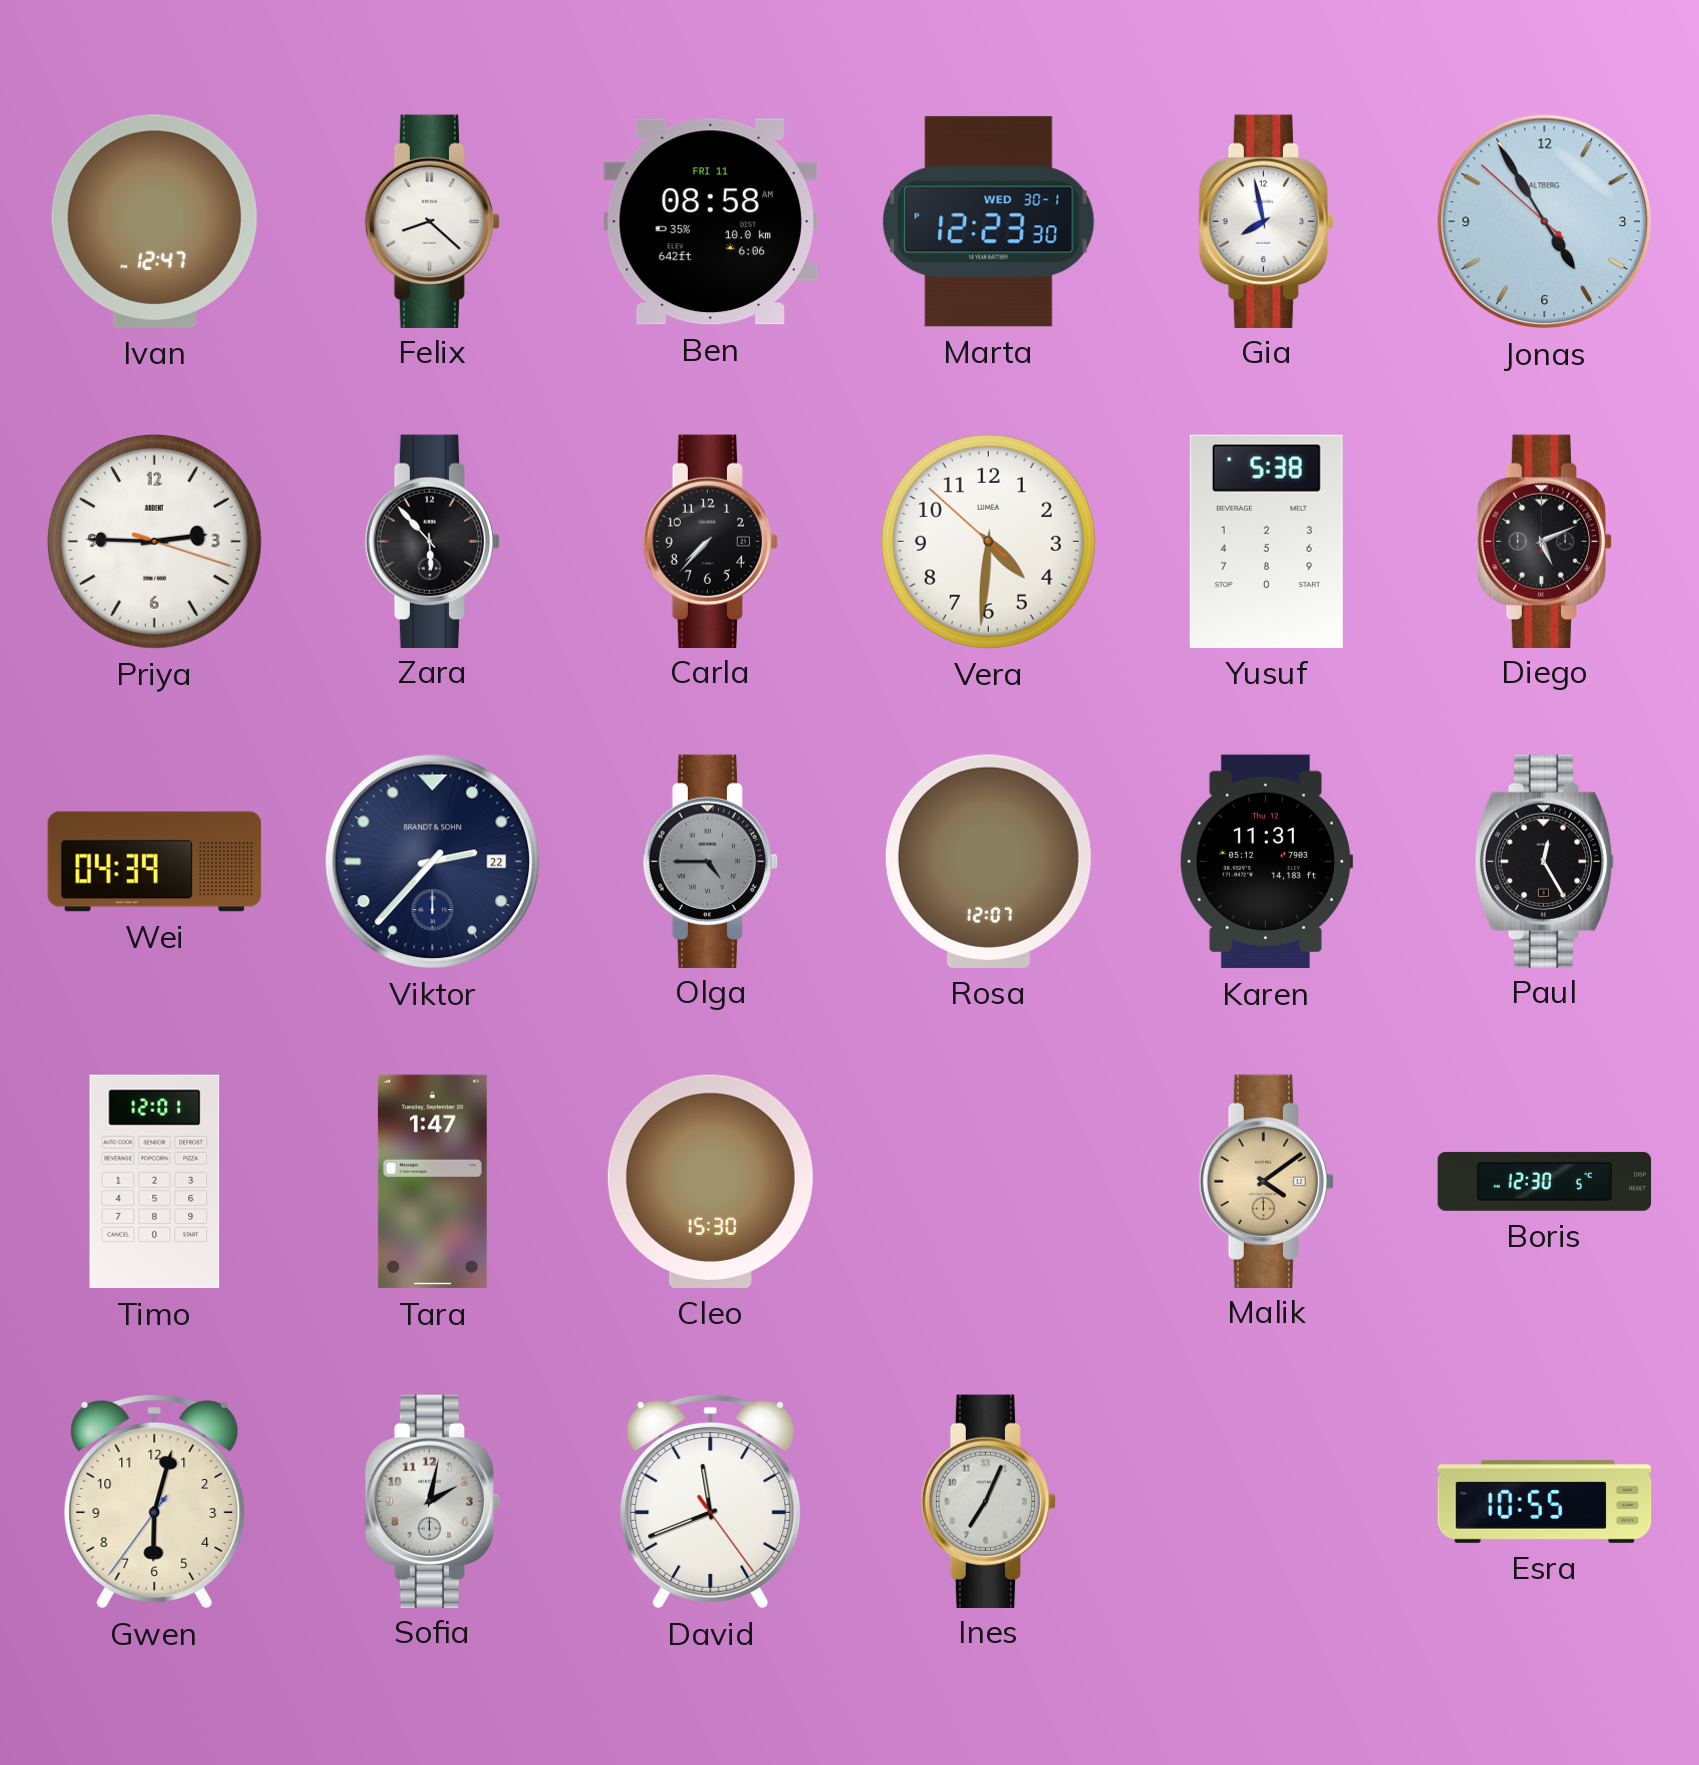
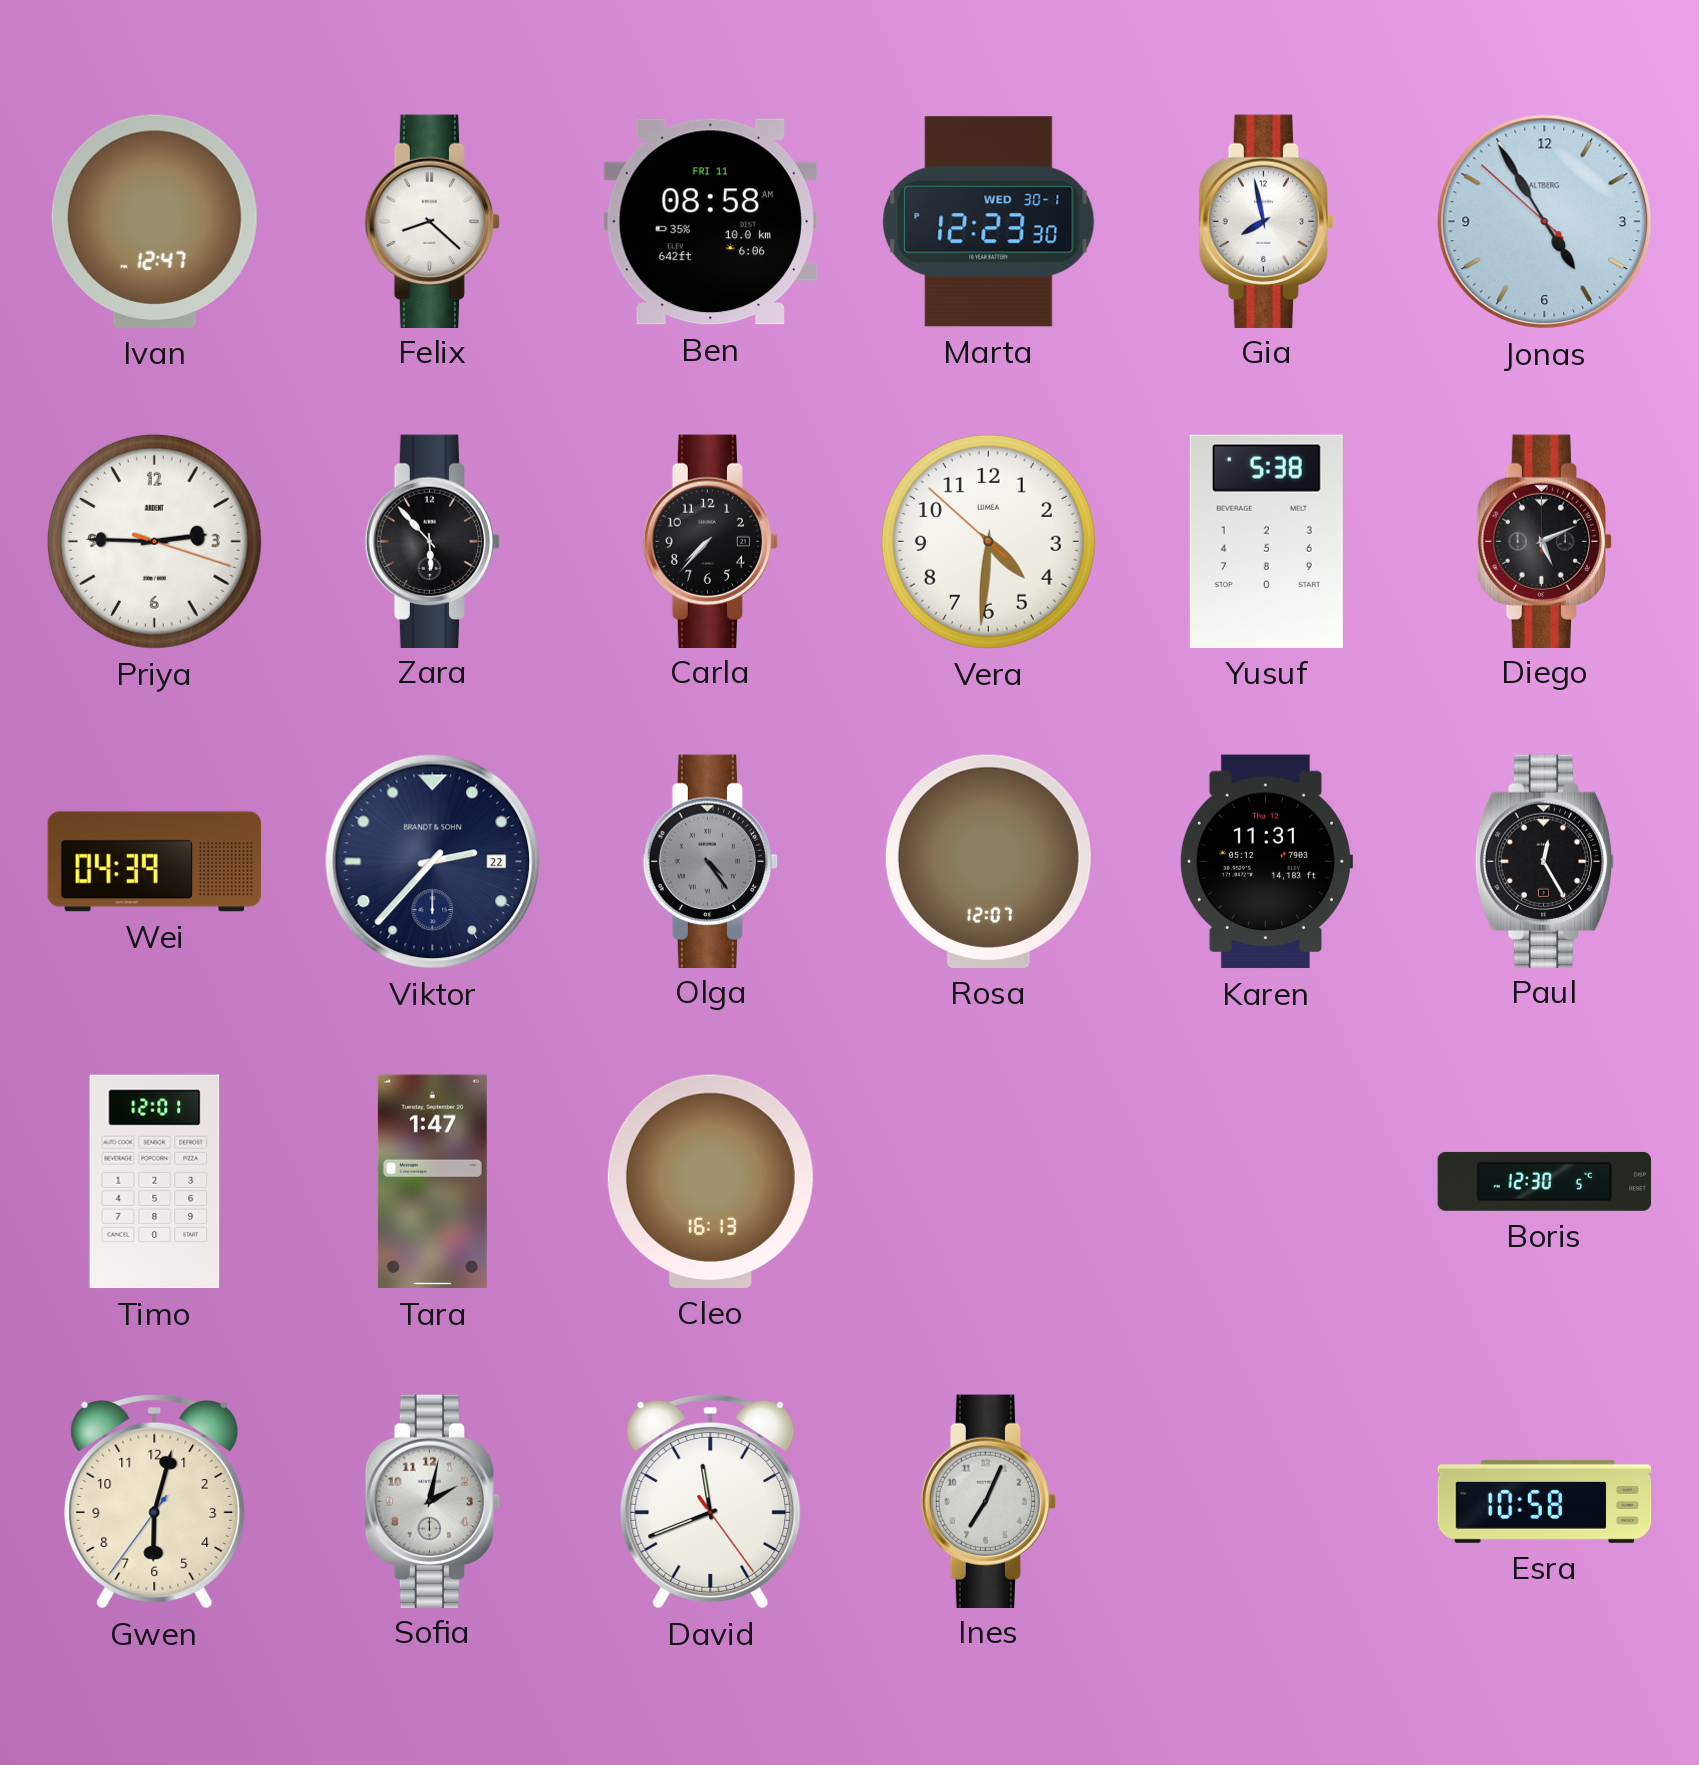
Olga: 4:45 -> 4:24 (710, 861)
Cleo: 15:30 -> 16:13 (710, 1181)
Malik: 4:09 -> none (1266, 1181)
Esra: 10:55 -> 10:58 (1545, 1501)
